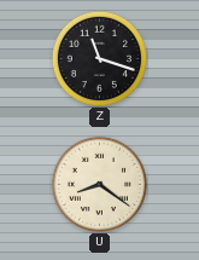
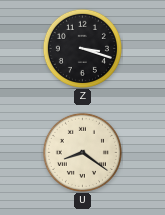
Z: 11:18 -> 3:18 (82, 48)
